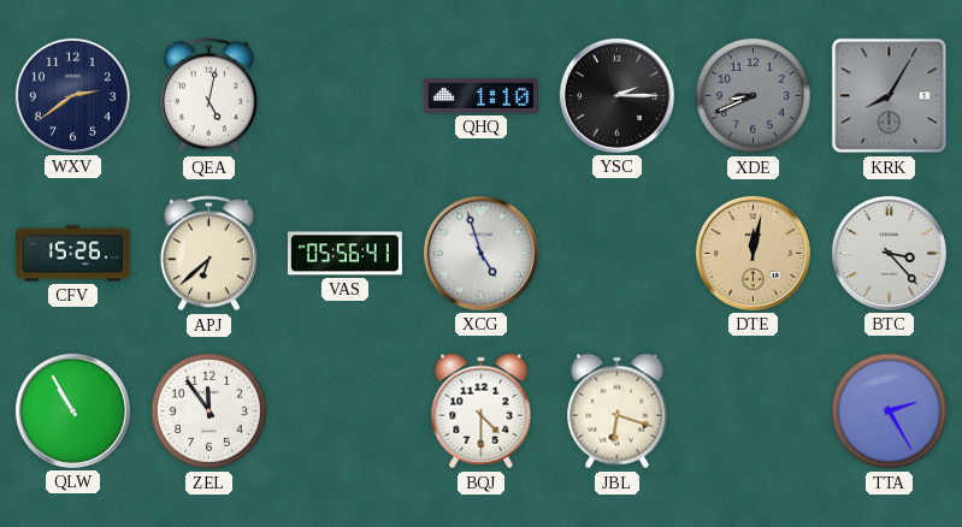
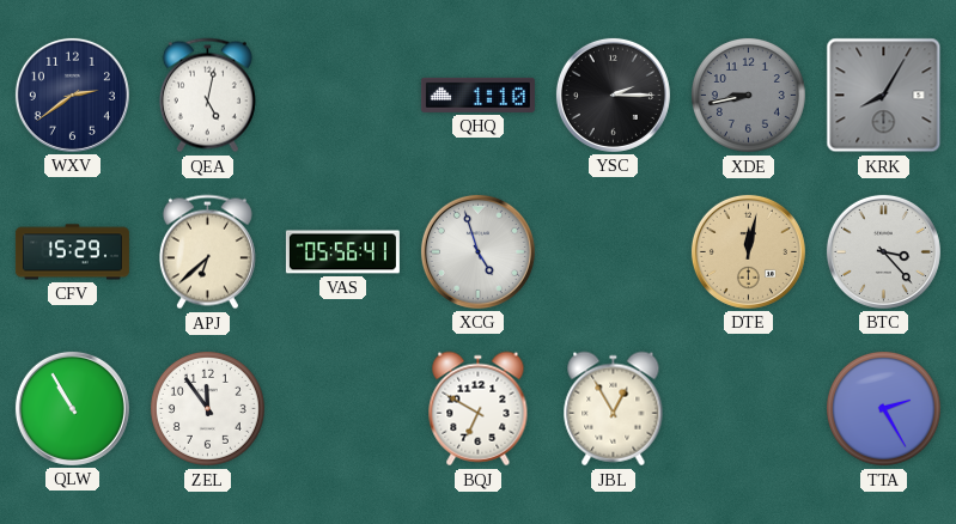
XDE: 8:41 -> 8:43 (748, 95)
CFV: 15:26 -> 15:29 (72, 252)
BQJ: 4:30 -> 6:50 (479, 409)
JBL: 6:18 -> 12:55 (614, 409)
